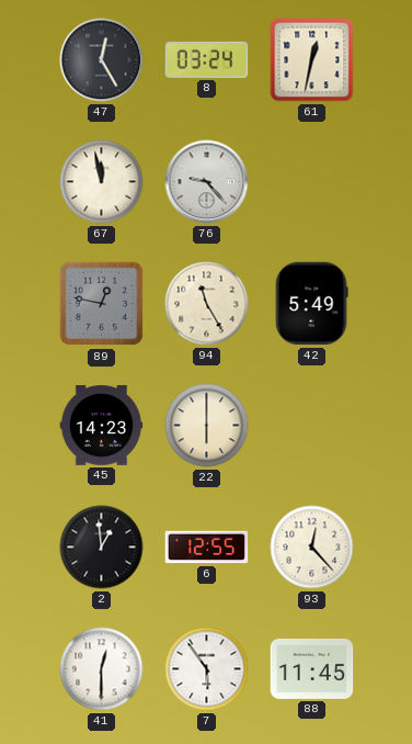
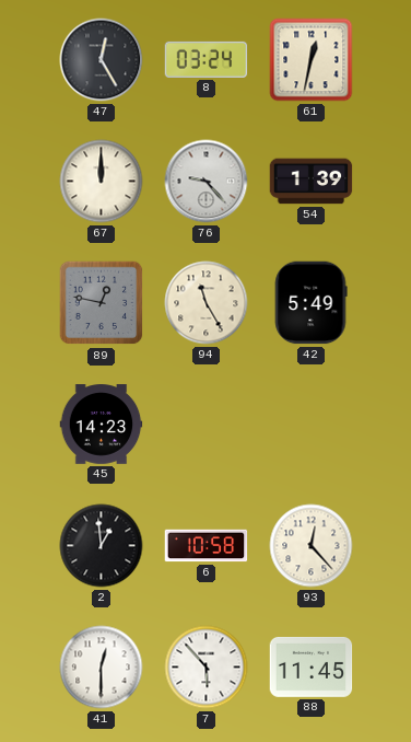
67: 11:58 -> 12:00 (102, 182)
54: none -> 1:39 (312, 182)
22: 6:00 -> none (207, 426)
6: 12:55 -> 10:58 (207, 546)
7: 5:54 -> 5:53 (207, 668)
